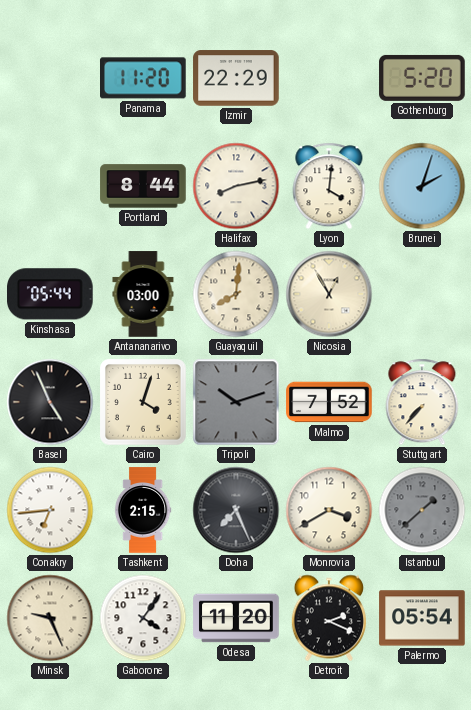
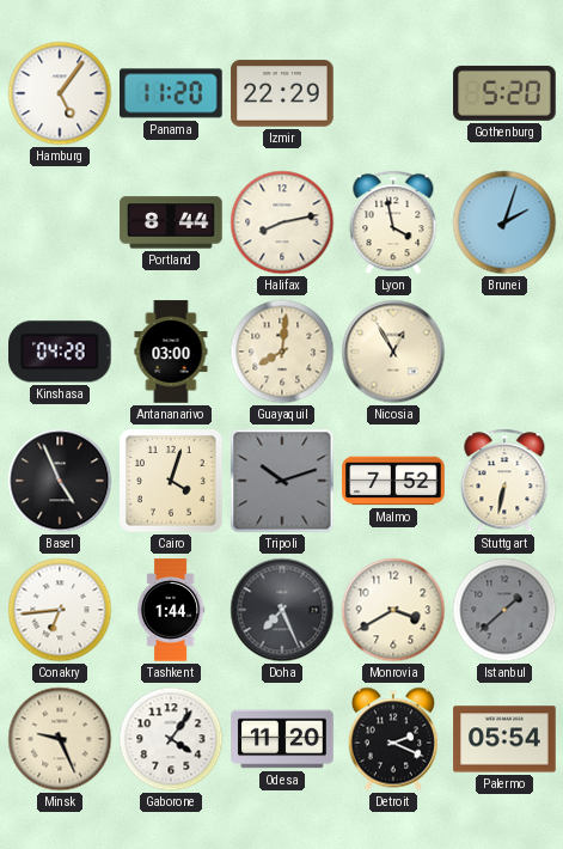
Hamburg: none -> 5:06 (60, 93)
Lyon: 4:01 -> 3:58 (393, 222)
Kinshasa: 05:44 -> 04:28 (61, 352)
Stuttgart: 7:37 -> 6:32 (504, 481)
Tashkent: 2:15 -> 1:44 (171, 610)
